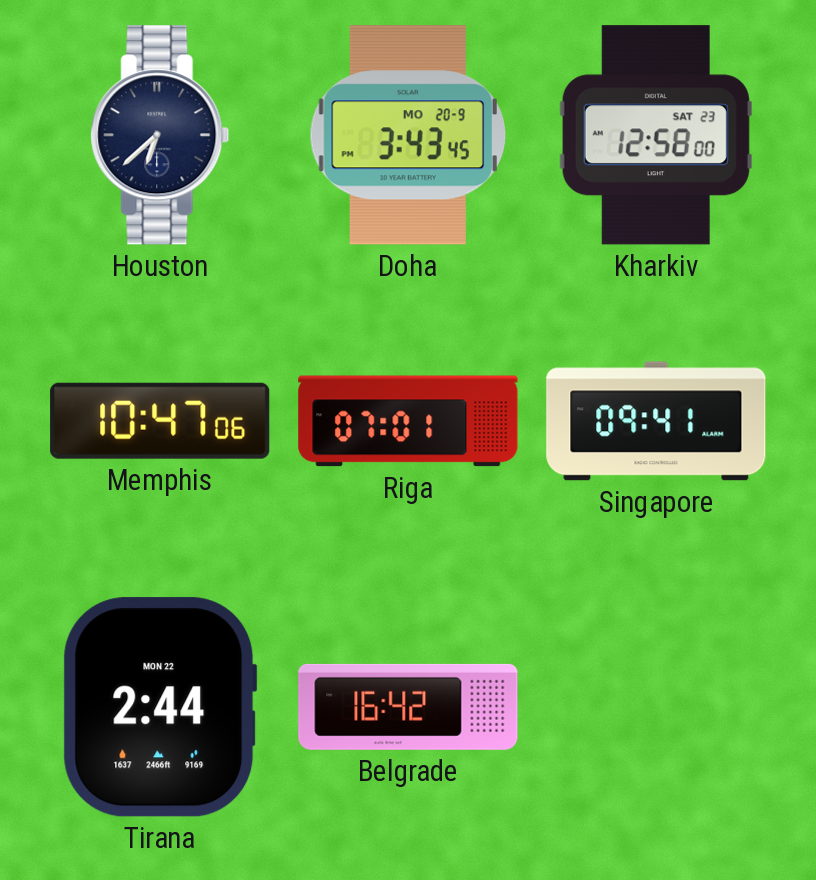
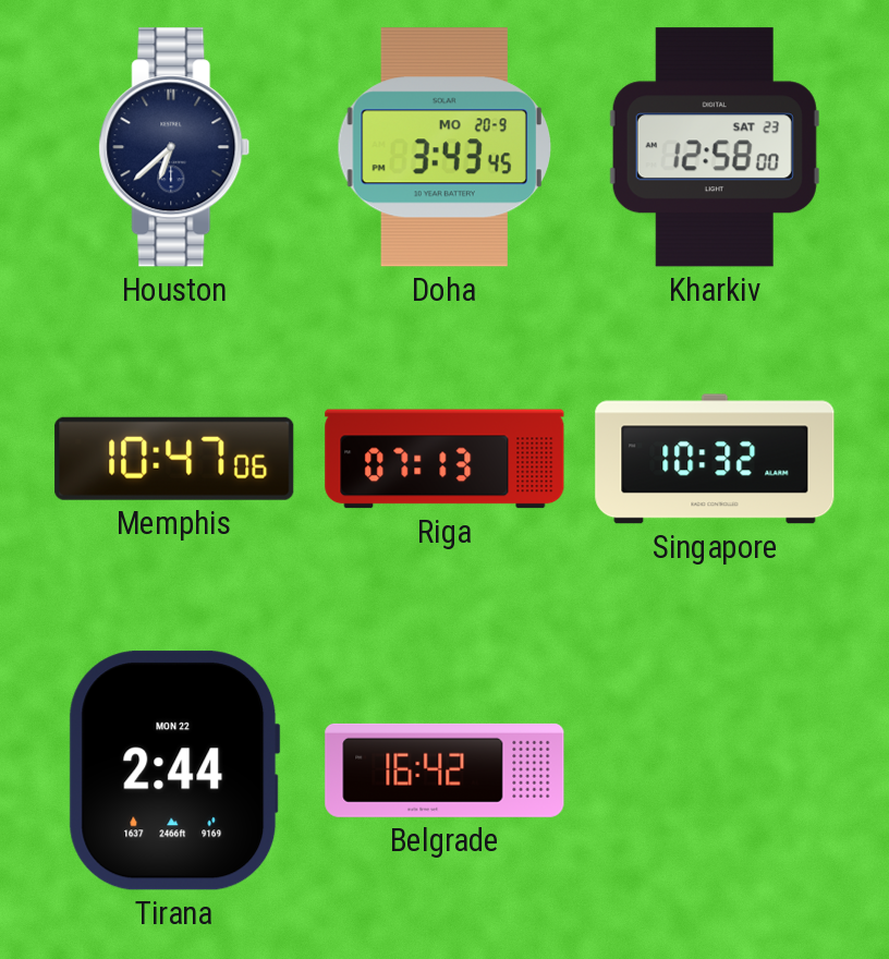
Riga: 07:01 -> 07:13 (444, 459)
Singapore: 09:41 -> 10:32 (715, 459)
